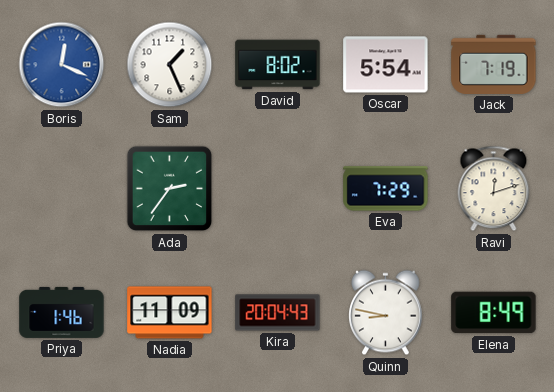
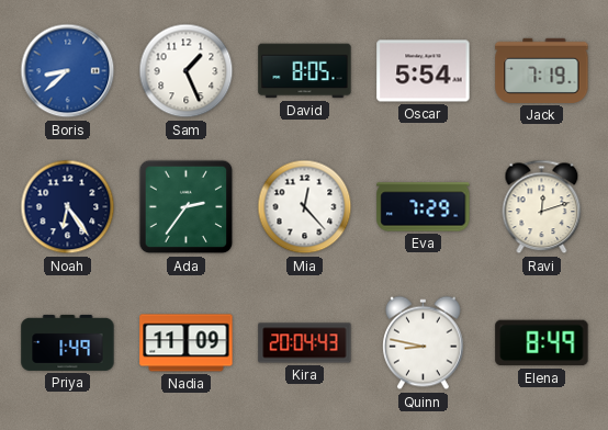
Boris: 12:19 -> 8:38 (68, 71)
David: 8:02 -> 8:05 (305, 71)
Noah: none -> 6:24 (68, 207)
Mia: none -> 12:23 (305, 207)
Priya: 1:46 -> 1:49 (68, 342)
